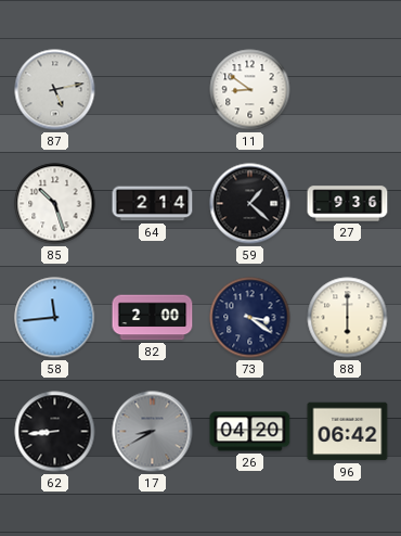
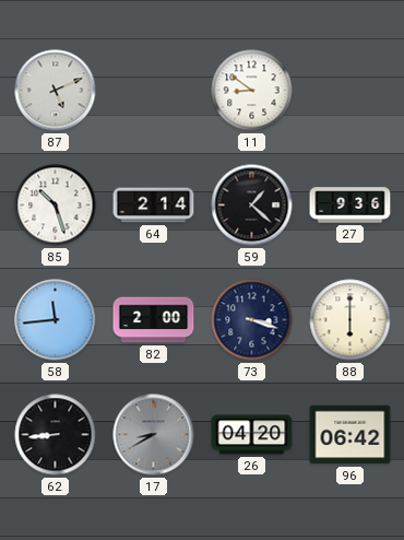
87: 5:13 -> 5:11 (56, 91)
73: 3:21 -> 3:18 (252, 320)
